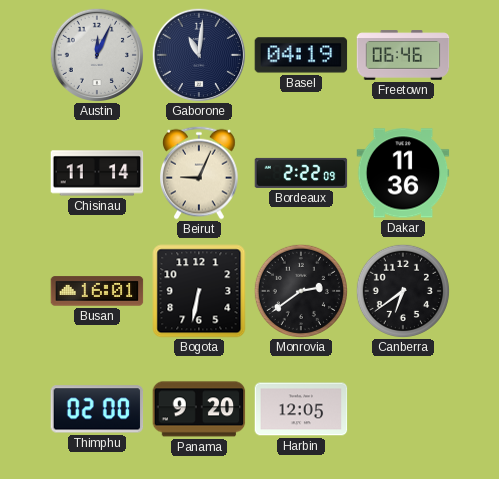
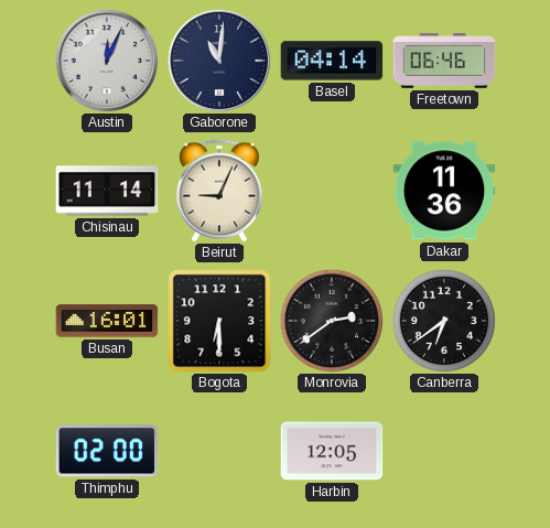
Basel: 04:19 -> 04:14 (332, 61)
Bordeaux: 2:22 -> none (301, 173)
Bogota: 6:32 -> 6:30 (219, 321)
Panama: 9:20 -> none (199, 409)
